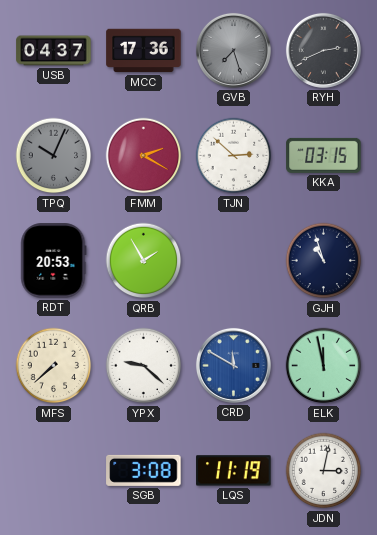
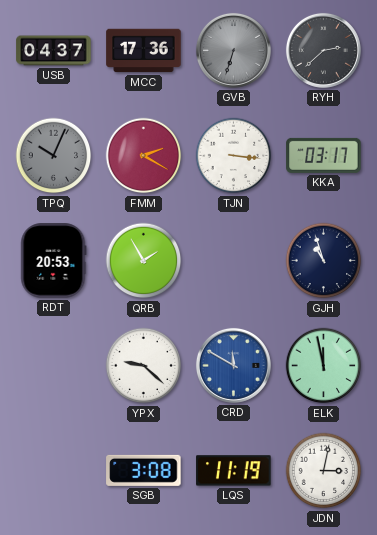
GVB: 7:27 -> 6:33 (233, 50)
RYH: 2:41 -> 2:38 (323, 50)
TJN: 2:52 -> 3:16 (234, 156)
KKA: 03:15 -> 03:17 (324, 155)
MFS: 7:38 -> none (54, 366)
